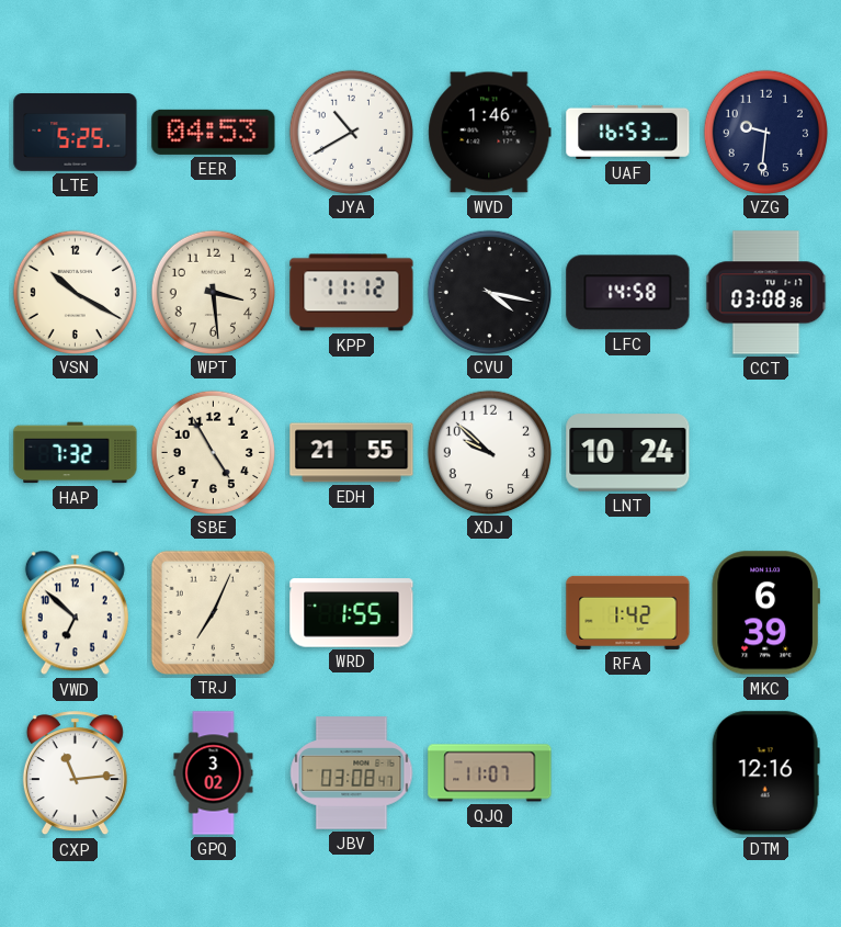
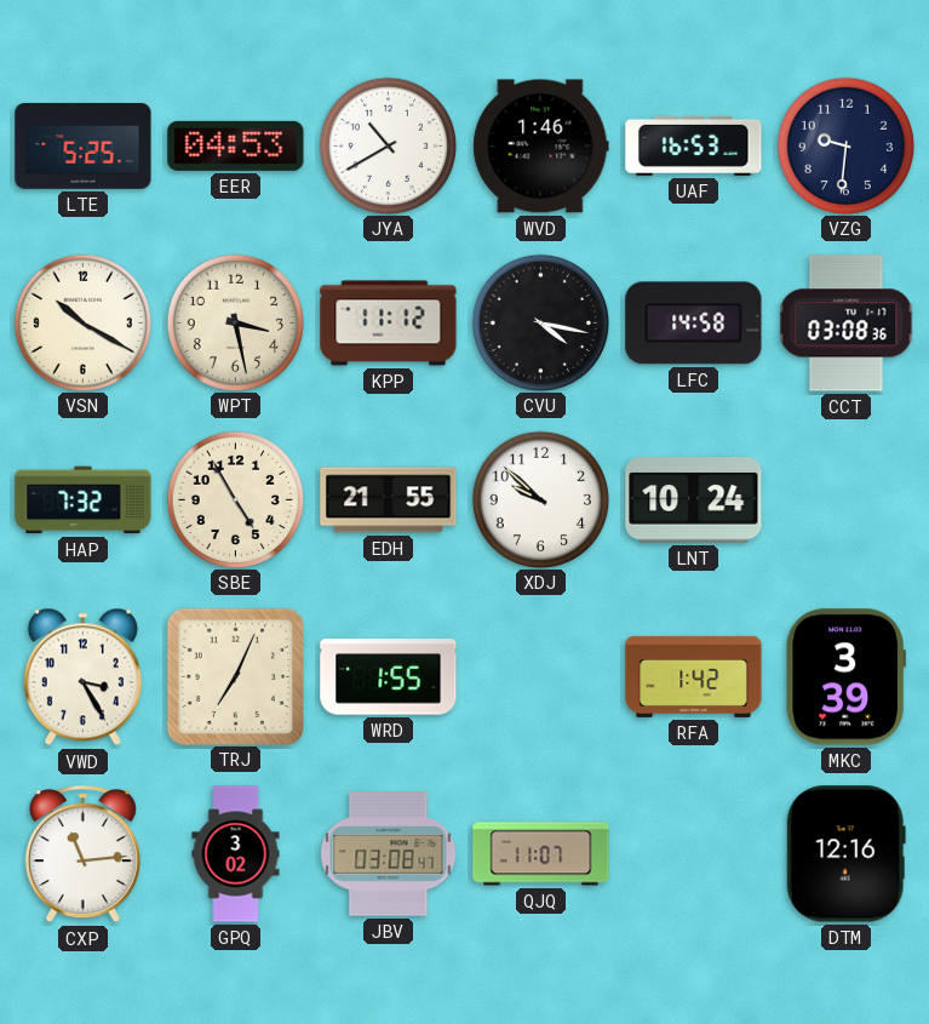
WPT: 3:29 -> 3:28 (235, 322)
VWD: 6:52 -> 3:25 (82, 677)
MKC: 6:39 -> 3:39 (845, 677)
